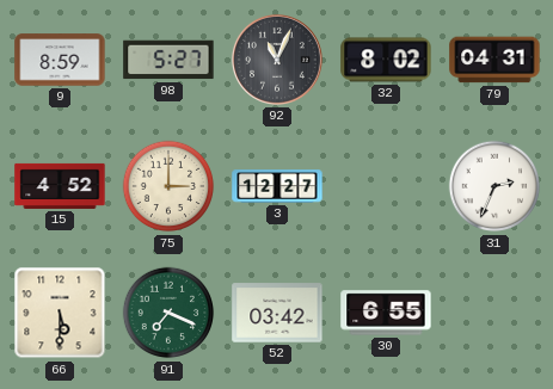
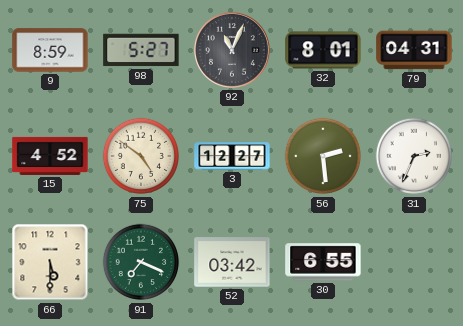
32: 8:02 -> 8:01 (323, 50)
75: 3:00 -> 4:51 (141, 156)
56: none -> 2:29 (323, 156)
